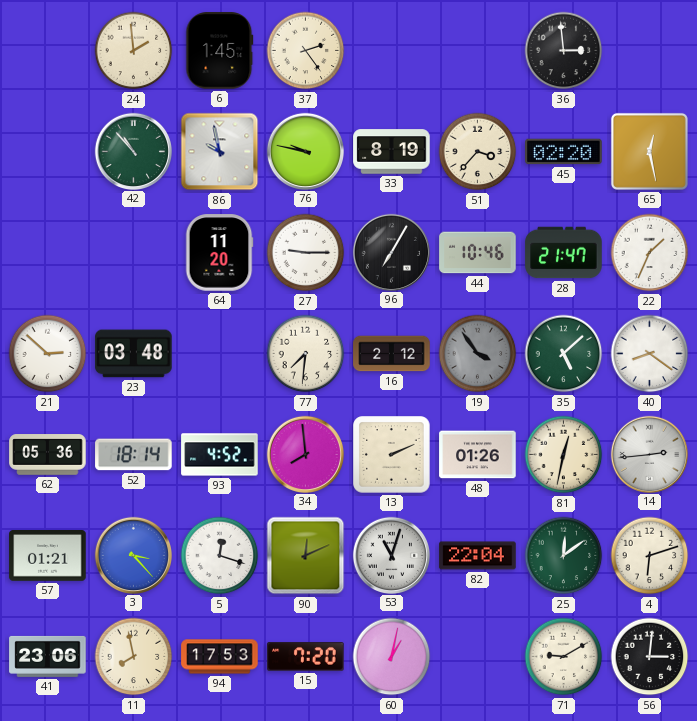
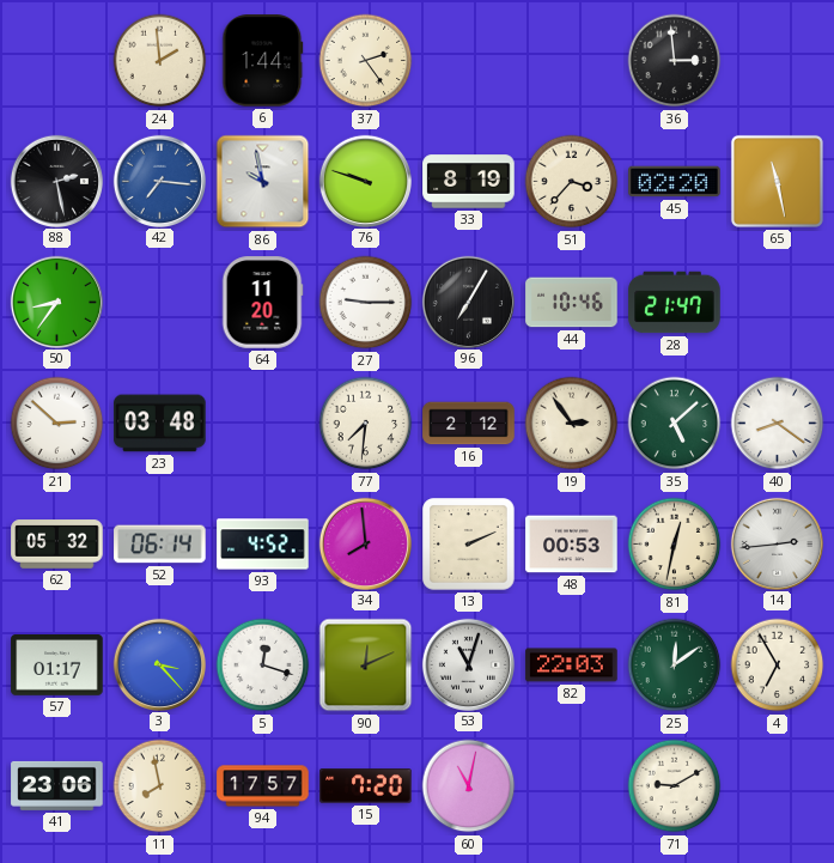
6: 1:45 -> 1:44 (263, 61)
88: none -> 2:28 (56, 181)
42: 10:53 -> 7:16 (159, 181)
42 dial: green -> blue (159, 181)
76: 9:47 -> 9:48 (365, 181)
65: 12:28 -> 11:28 (777, 181)
50: none -> 8:36 (56, 302)
22: 1:34 -> none (650, 253)
19: 3:54 -> 2:54 (572, 424)
19 dial: grey -> cream (572, 424)
62: 05:36 -> 05:32 (57, 545)
52: 18:14 -> 06:14 (160, 545)
48: 01:26 -> 00:53 (572, 545)
57: 01:21 -> 01:17 (57, 666)
82: 22:04 -> 22:03 (572, 666)
4: 6:12 -> 6:55 (778, 666)
94: 17:53 -> 17:57 (263, 786)
60: 1:02 -> 11:02 (469, 786)
56: 3:01 -> none (650, 657)
